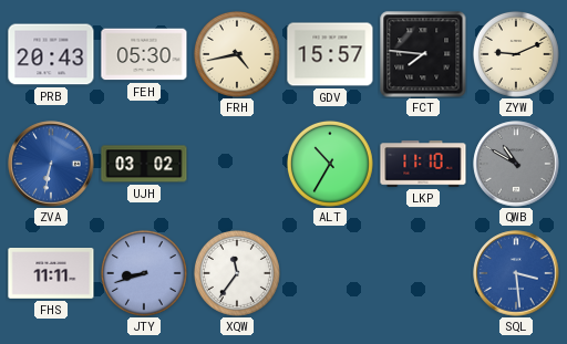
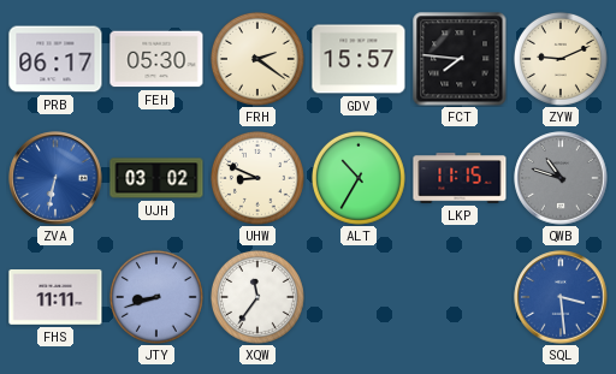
PRB: 20:43 -> 06:17 (55, 59)
FRH: 4:43 -> 2:21 (257, 59)
UHW: none -> 8:49 (257, 178)
LKP: 11:10 -> 11:15 (460, 178)
QWB: 10:50 -> 10:48 (561, 178)
